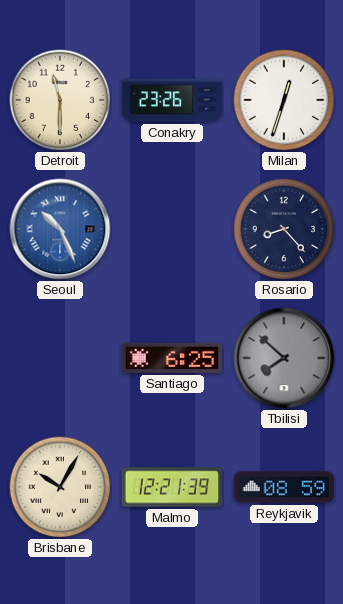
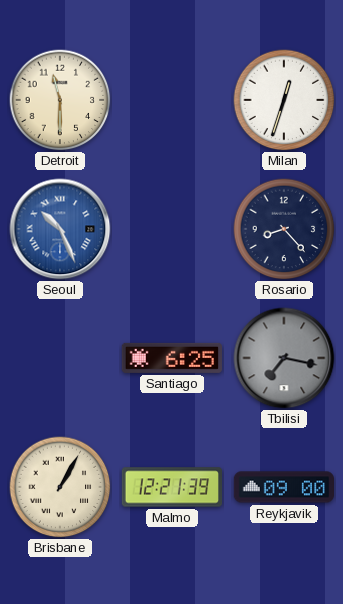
Conakry: 23:26 -> none (171, 100)
Tbilisi: 7:52 -> 7:17 (284, 358)
Brisbane: 10:05 -> 1:05 (60, 487)
Reykjavik: 08:59 -> 09:00 (283, 487)
